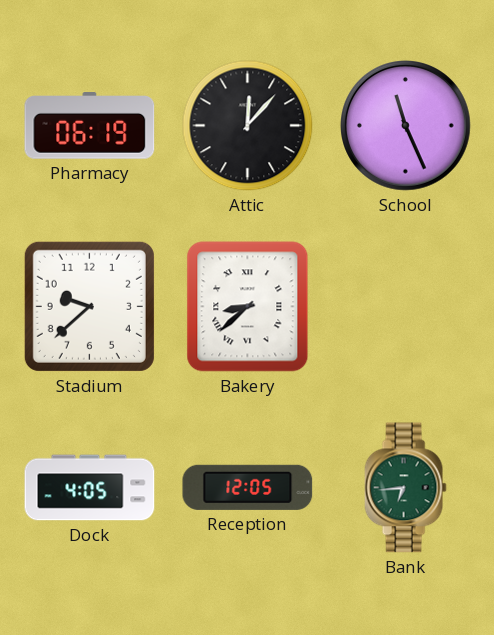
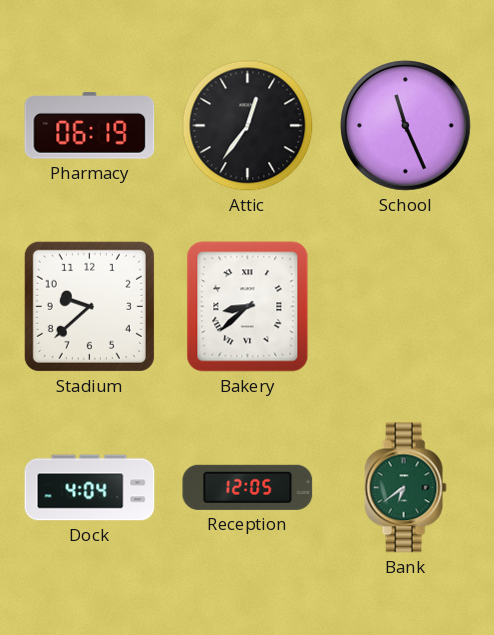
Attic: 12:07 -> 12:36 (248, 126)
Dock: 4:05 -> 4:04 (90, 488)
Bank: 6:44 -> 6:39 (405, 488)
